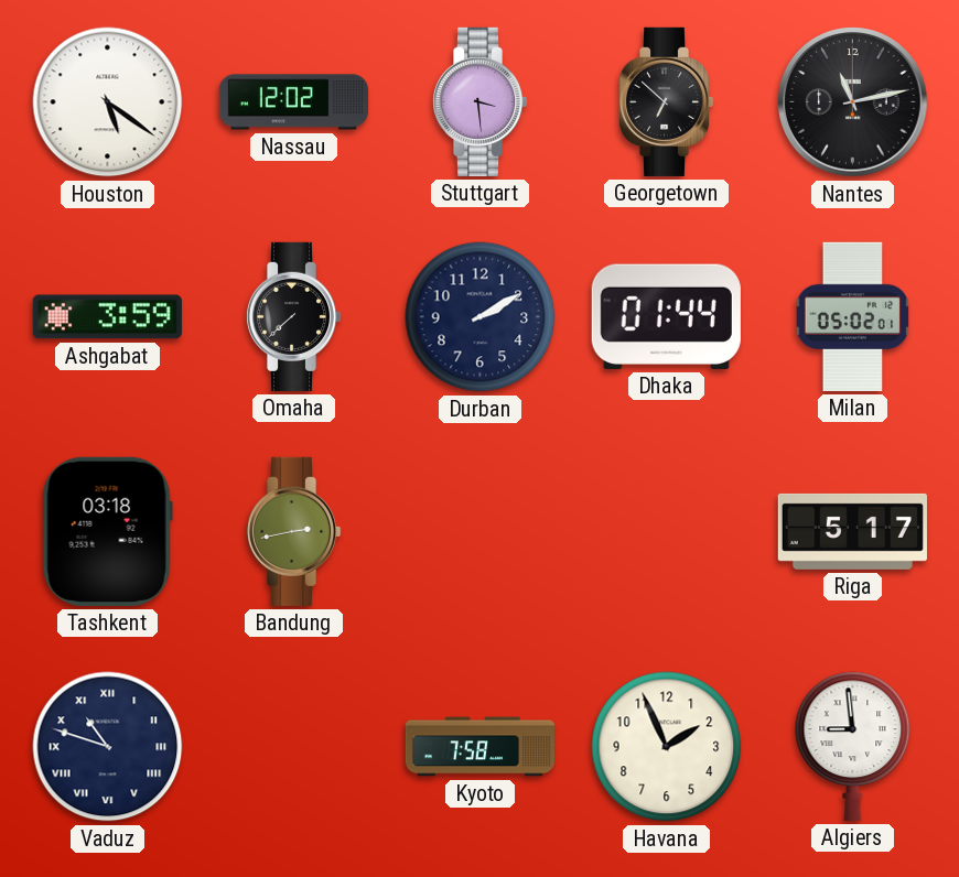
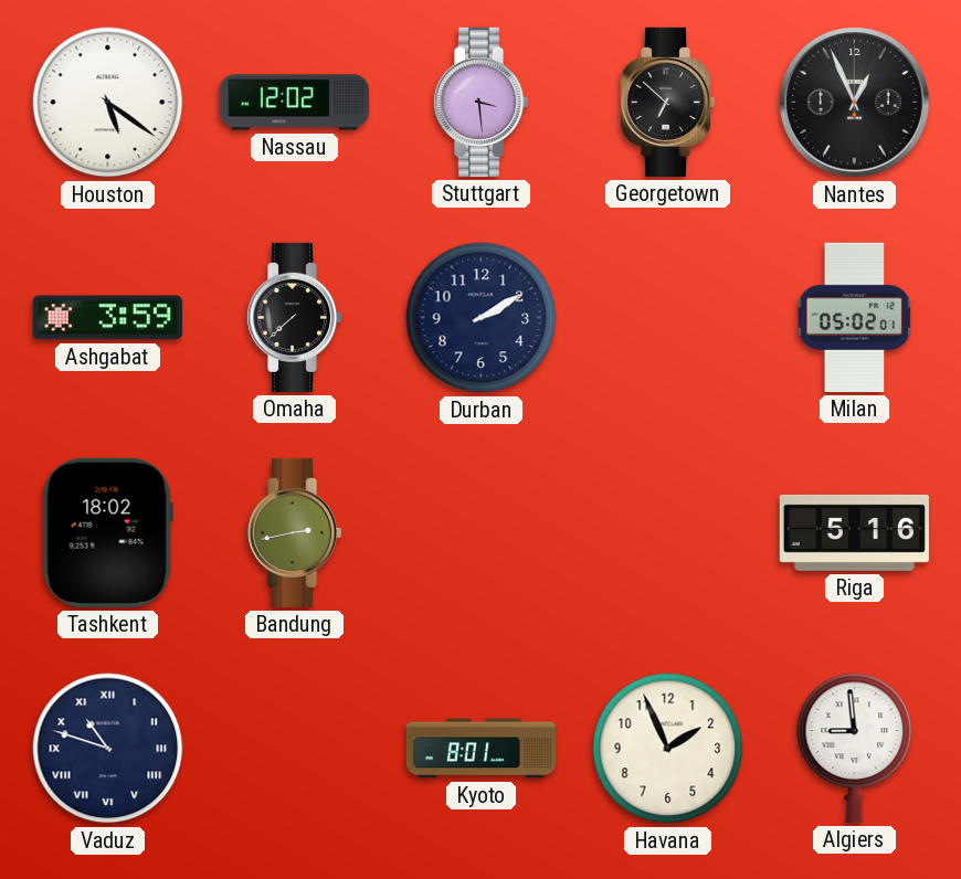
Nantes: 11:13 -> 12:56 (855, 103)
Dhaka: 01:44 -> none (666, 316)
Tashkent: 03:18 -> 18:02 (107, 532)
Riga: 5:17 -> 5:16 (854, 532)
Kyoto: 7:58 -> 8:01 (480, 749)
